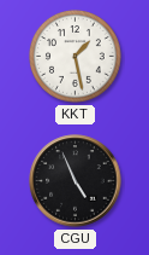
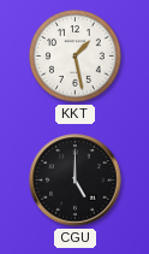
CGU: 4:56 -> 5:00 (76, 181)
